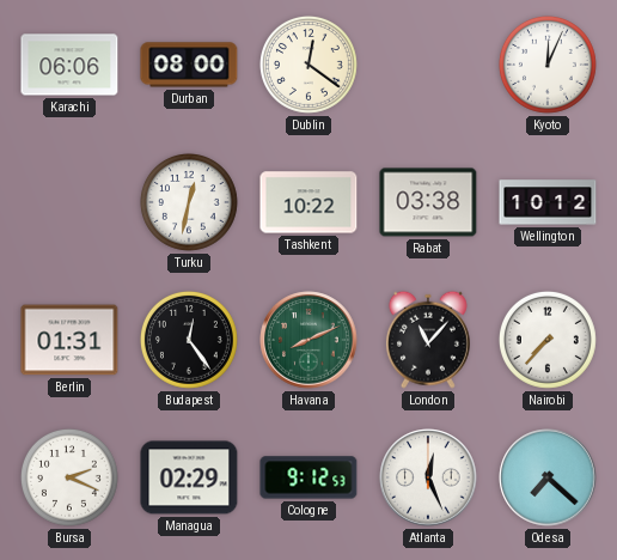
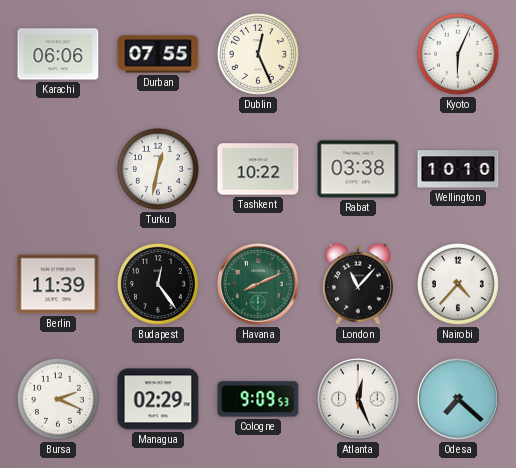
Durban: 08:00 -> 07:55 (158, 54)
Dublin: 12:21 -> 12:26 (258, 54)
Kyoto: 12:04 -> 6:04 (458, 54)
Wellington: 10:12 -> 10:10 (458, 169)
Berlin: 01:31 -> 11:39 (58, 284)
Nairobi: 7:37 -> 4:37 (458, 284)
Cologne: 9:12 -> 9:09 (258, 399)
